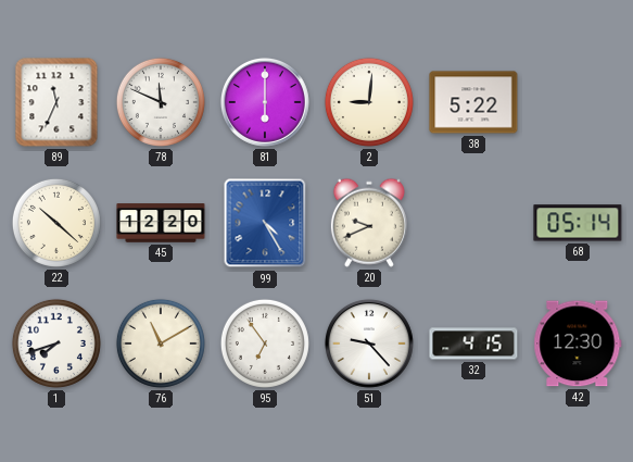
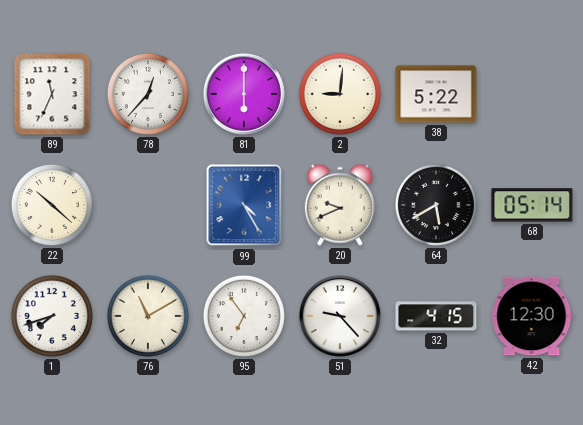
78: 11:49 -> 12:37 (148, 94)
45: 12:20 -> none (161, 223)
64: none -> 5:40 (436, 205)
